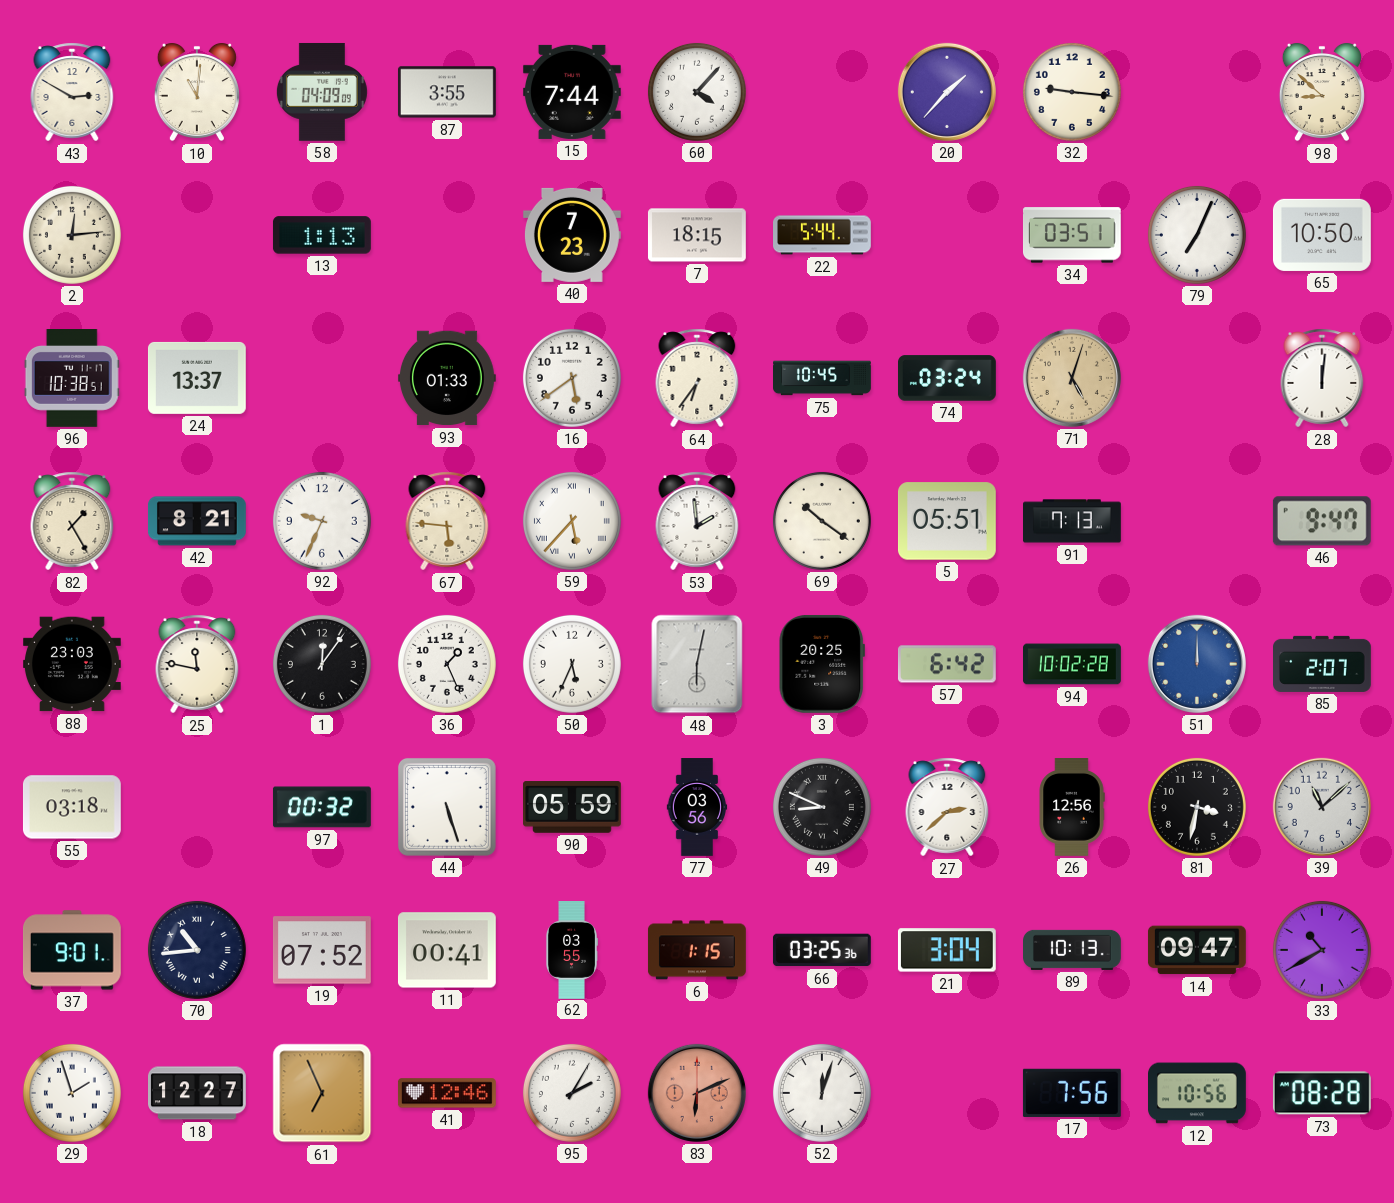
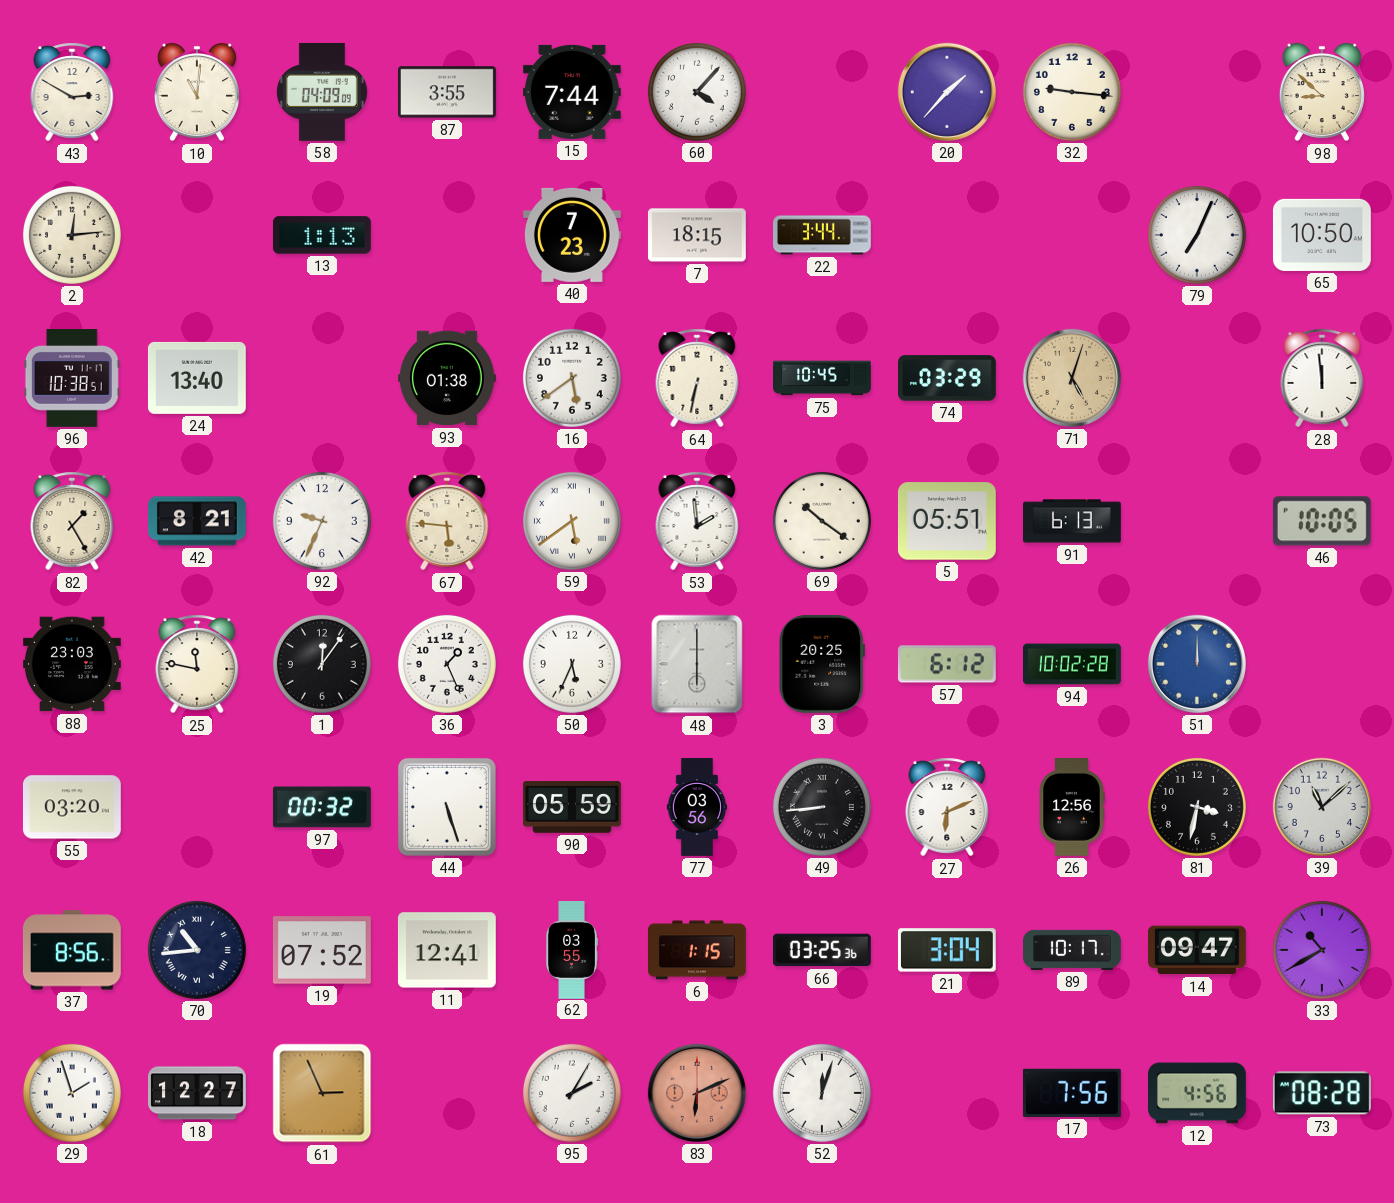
22: 5:44 -> 3:44 (823, 235)
34: 03:51 -> none (1072, 235)
24: 13:37 -> 13:40 (197, 378)
93: 01:33 -> 01:38 (447, 378)
64: 6:36 -> 6:32 (697, 378)
74: 03:24 -> 03:29 (948, 378)
28: 12:01 -> 11:59 (1322, 378)
59: 5:37 -> 5:39 (572, 521)
91: 7:13 -> 6:13 (1073, 521)
46: 9:47 -> 10:05 (1322, 521)
48: 6:02 -> 6:00 (697, 664)
57: 6:42 -> 6:12 (947, 664)
85: 2:07 -> none (1323, 664)
55: 03:18 -> 03:20 (72, 807)
49: 8:49 -> 8:44 (822, 807)
27: 2:38 -> 6:11 (947, 807)
37: 9:01 -> 8:56 (72, 950)
11: 00:41 -> 12:41 (447, 950)
89: 10:13 -> 10:17 (1073, 950)
61: 6:56 -> 2:56 (322, 1093)
41: 12:46 -> none (447, 1093)
12: 10:56 -> 4:56 (1198, 1093)
